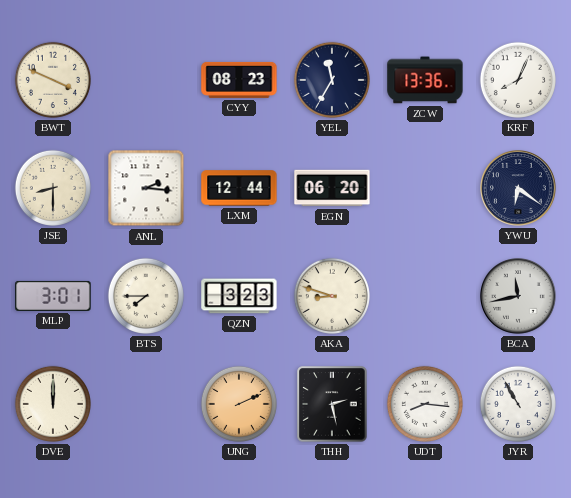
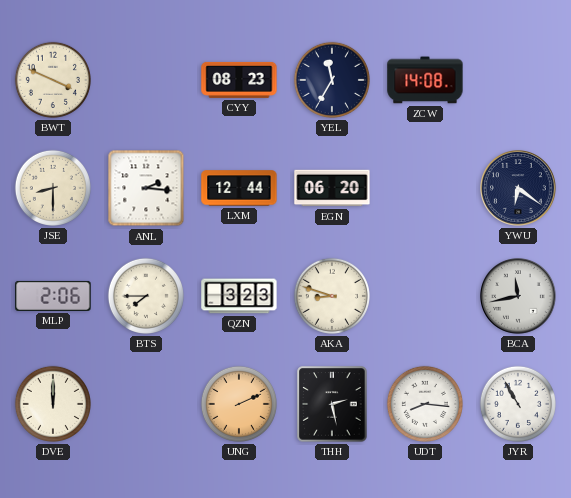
ZCW: 13:36 -> 14:08 (425, 80)
KRF: 8:04 -> none (518, 80)
MLP: 3:01 -> 2:06 (53, 296)
